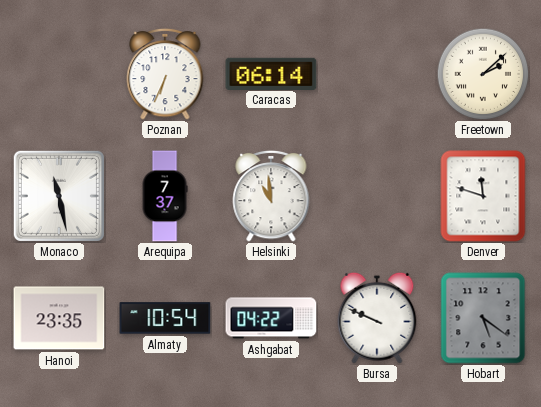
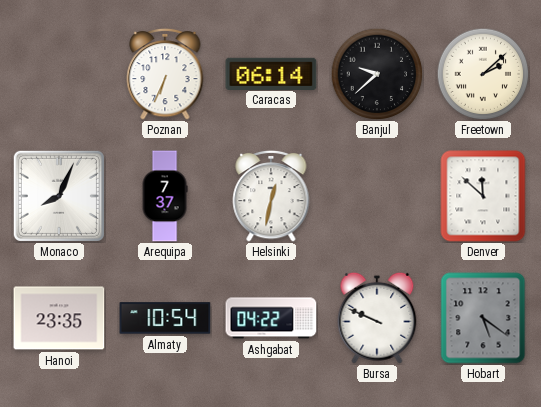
Banjul: none -> 9:38 (377, 74)
Monaco: 11:28 -> 8:04 (59, 196)
Helsinki: 10:59 -> 12:32 (271, 196)
Denver: 11:48 -> 11:52 (483, 196)
